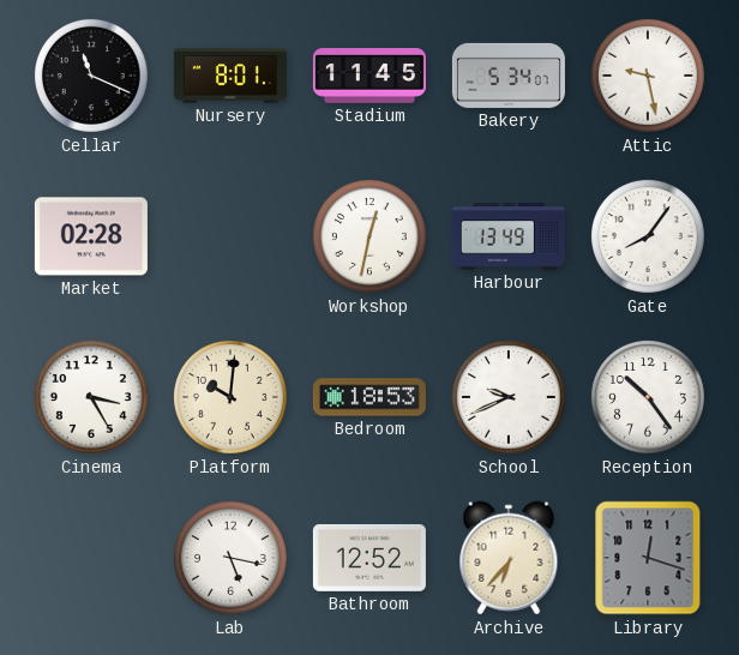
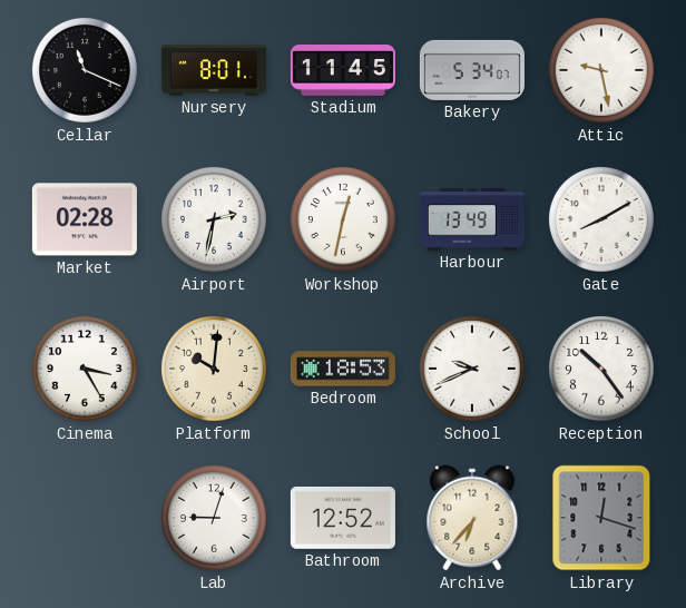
Airport: none -> 2:32 (214, 219)
Gate: 8:06 -> 8:10 (601, 219)
Lab: 5:17 -> 9:03 (214, 518)
